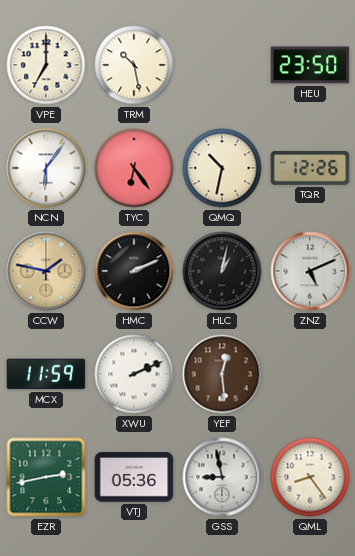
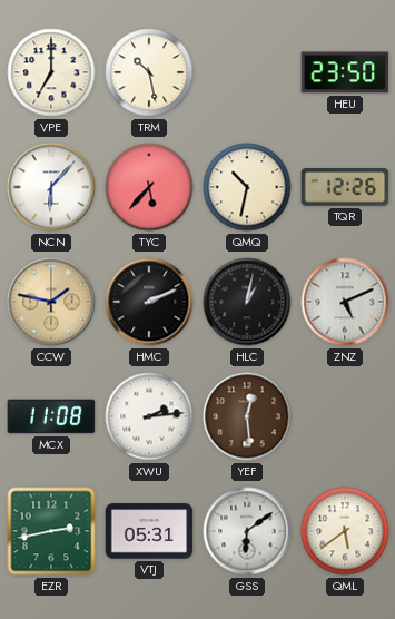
NCN: 6:06 -> 6:07 (51, 187)
TYC: 6:24 -> 5:37 (149, 187)
MCX: 11:59 -> 11:08 (51, 416)
XWU: 2:11 -> 2:14 (149, 416)
VTJ: 05:36 -> 05:31 (149, 531)
GSS: 8:58 -> 6:09 (247, 531)
QML: 8:24 -> 5:39 (345, 531)
